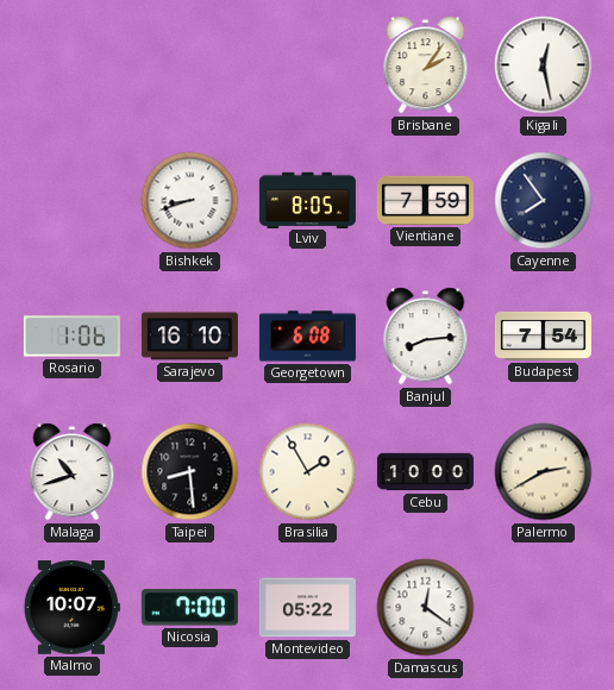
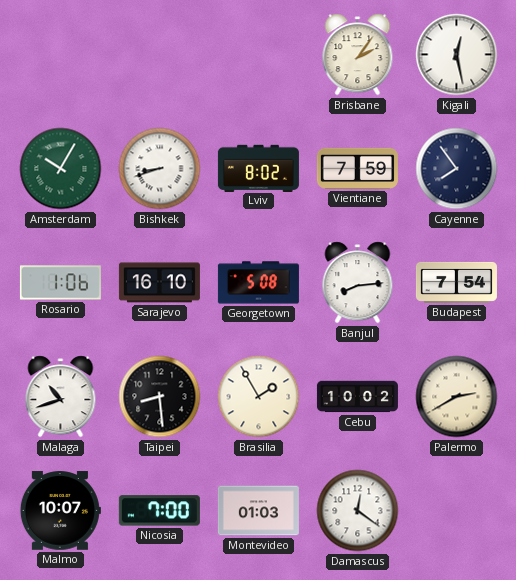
Amsterdam: none -> 10:05 (61, 169)
Lviv: 8:05 -> 8:02 (258, 168)
Georgetown: 6:08 -> 5:08 (258, 283)
Cebu: 10:00 -> 10:02 (357, 397)
Montevideo: 05:22 -> 01:03 (258, 511)
